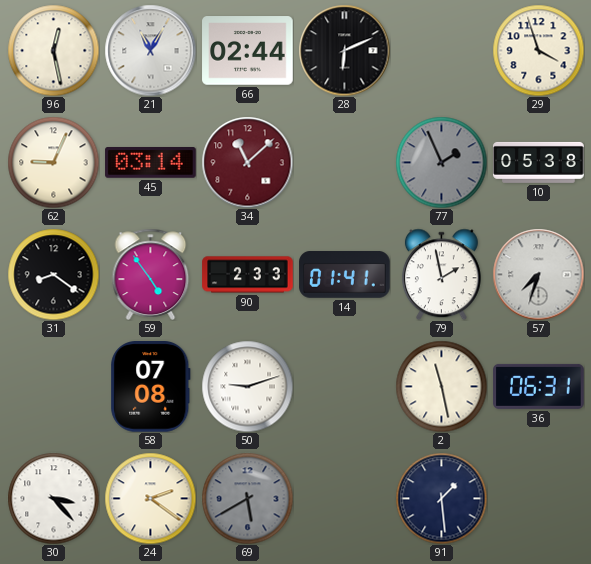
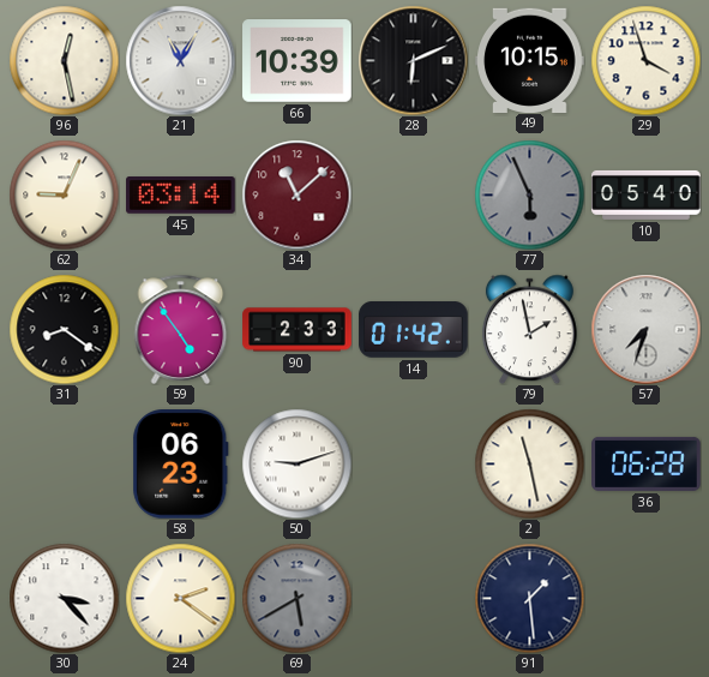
66: 02:44 -> 10:39 (298, 61)
49: none -> 10:15 (530, 60)
77: 1:56 -> 5:56 (529, 194)
10: 05:38 -> 05:40 (647, 194)
14: 01:41 -> 01:42 (414, 330)
58: 07:08 -> 06:23 (181, 465)
36: 06:31 -> 06:28 (647, 463)
